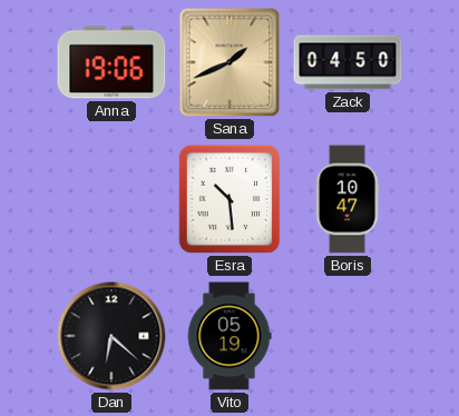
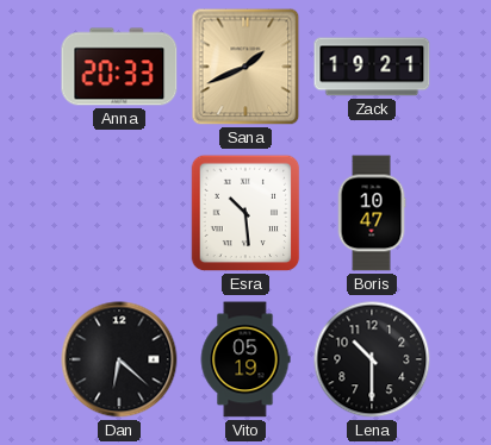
Anna: 19:06 -> 20:33 (119, 67)
Zack: 04:50 -> 19:21 (372, 67)
Lena: none -> 10:30 (372, 359)
